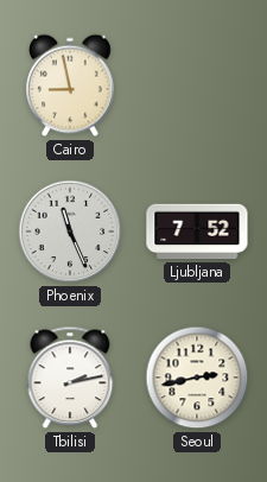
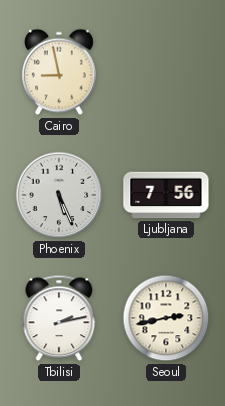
Phoenix: 11:26 -> 5:26 (59, 195)
Ljubljana: 7:52 -> 7:56 (166, 195)
